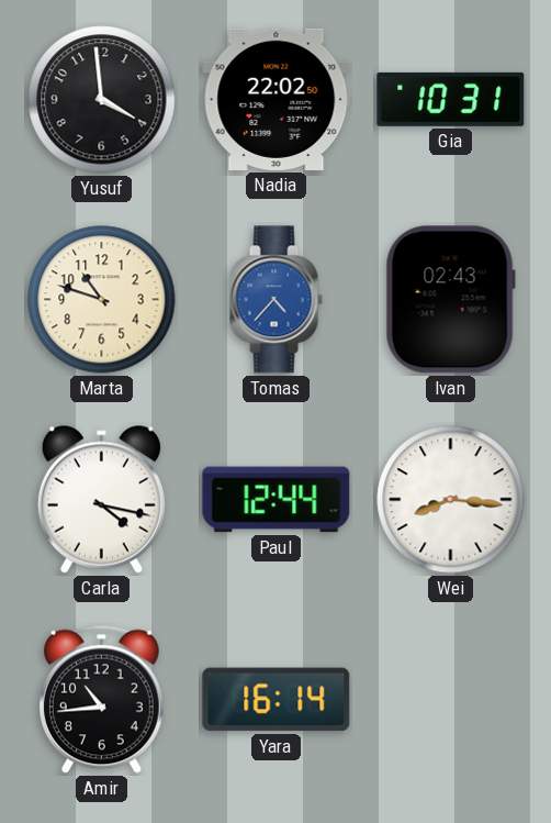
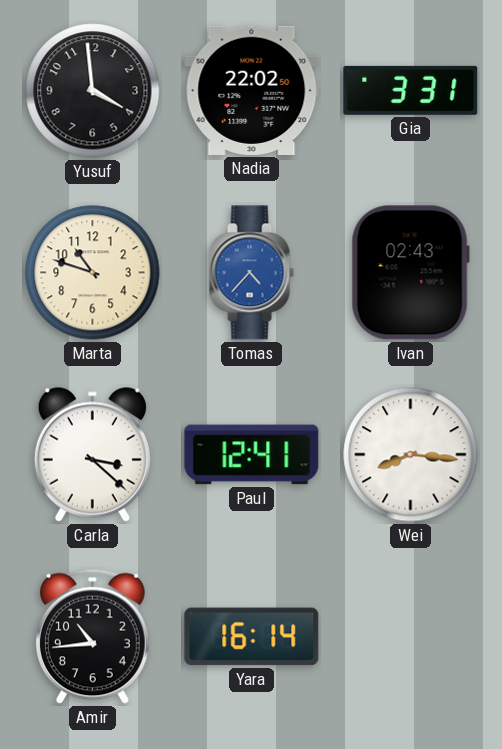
Gia: 10:31 -> 3:31 (411, 90)
Carla: 4:17 -> 3:22 (92, 454)
Paul: 12:44 -> 12:41 (252, 455)
